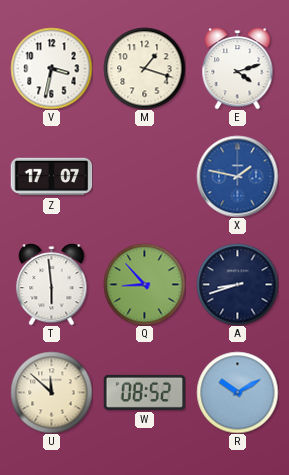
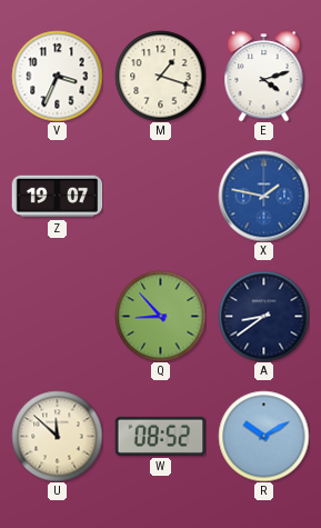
V: 3:32 -> 3:34 (57, 76)
Z: 17:07 -> 19:07 (57, 197)
T: 5:59 -> none (52, 285)
A: 8:42 -> 8:39 (263, 316)
